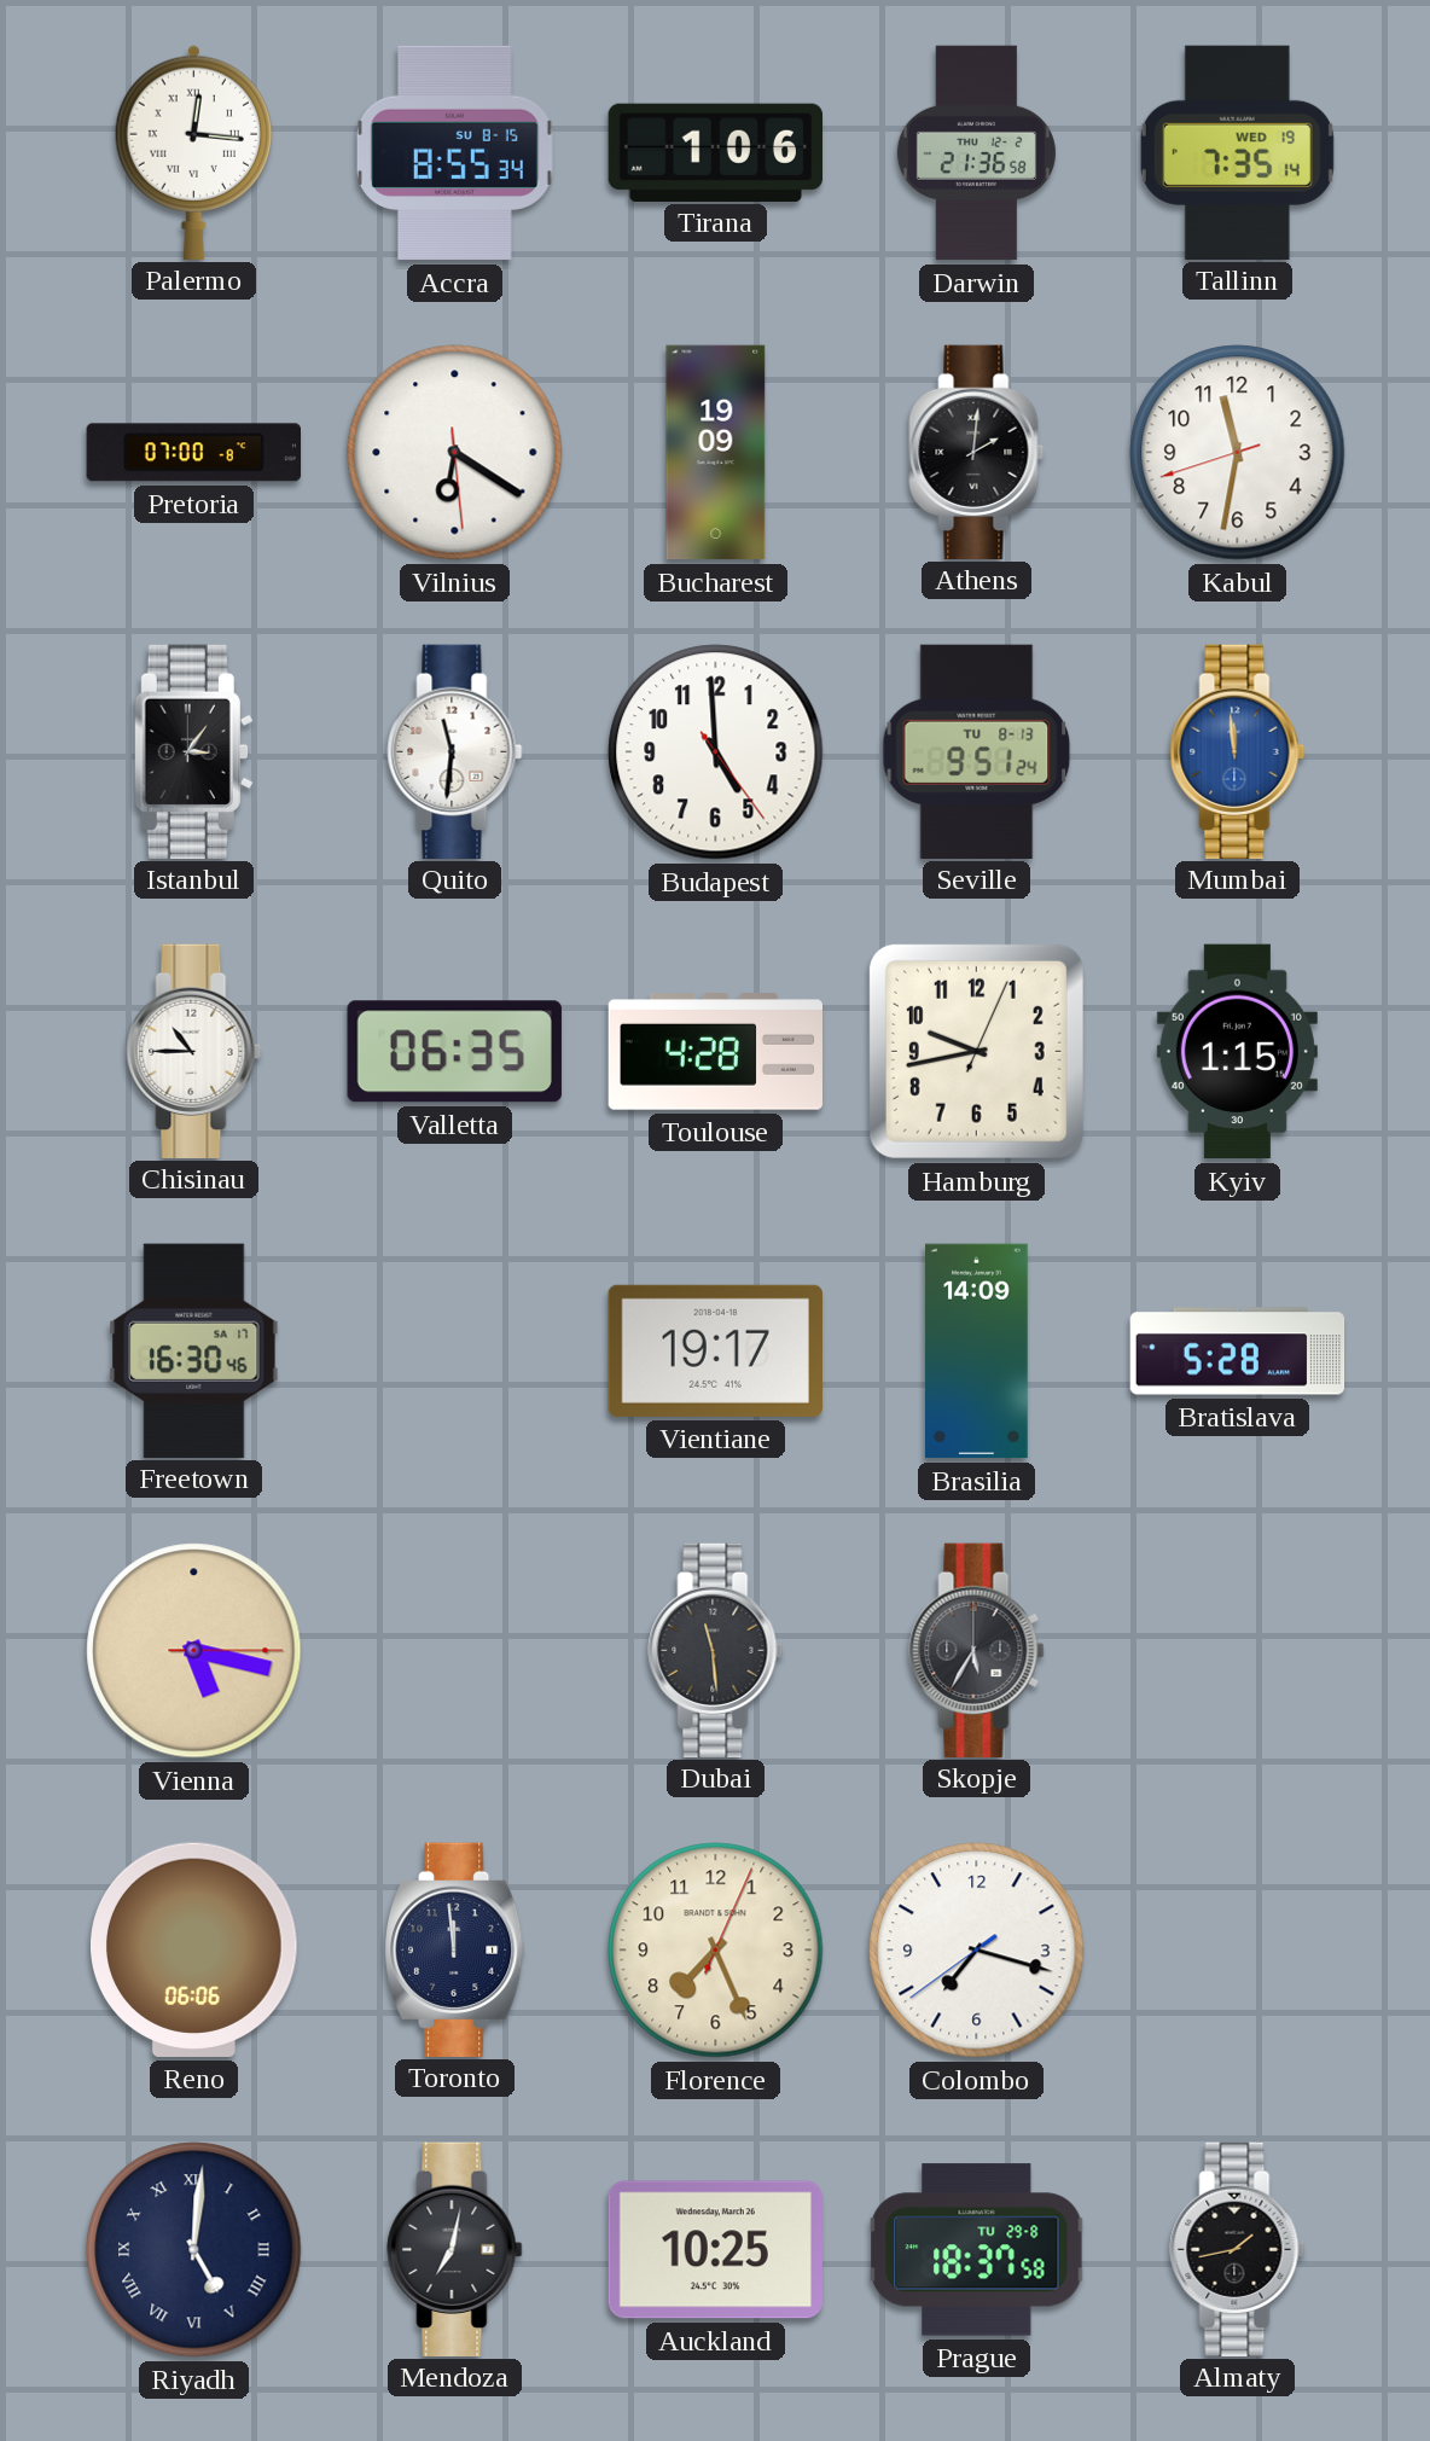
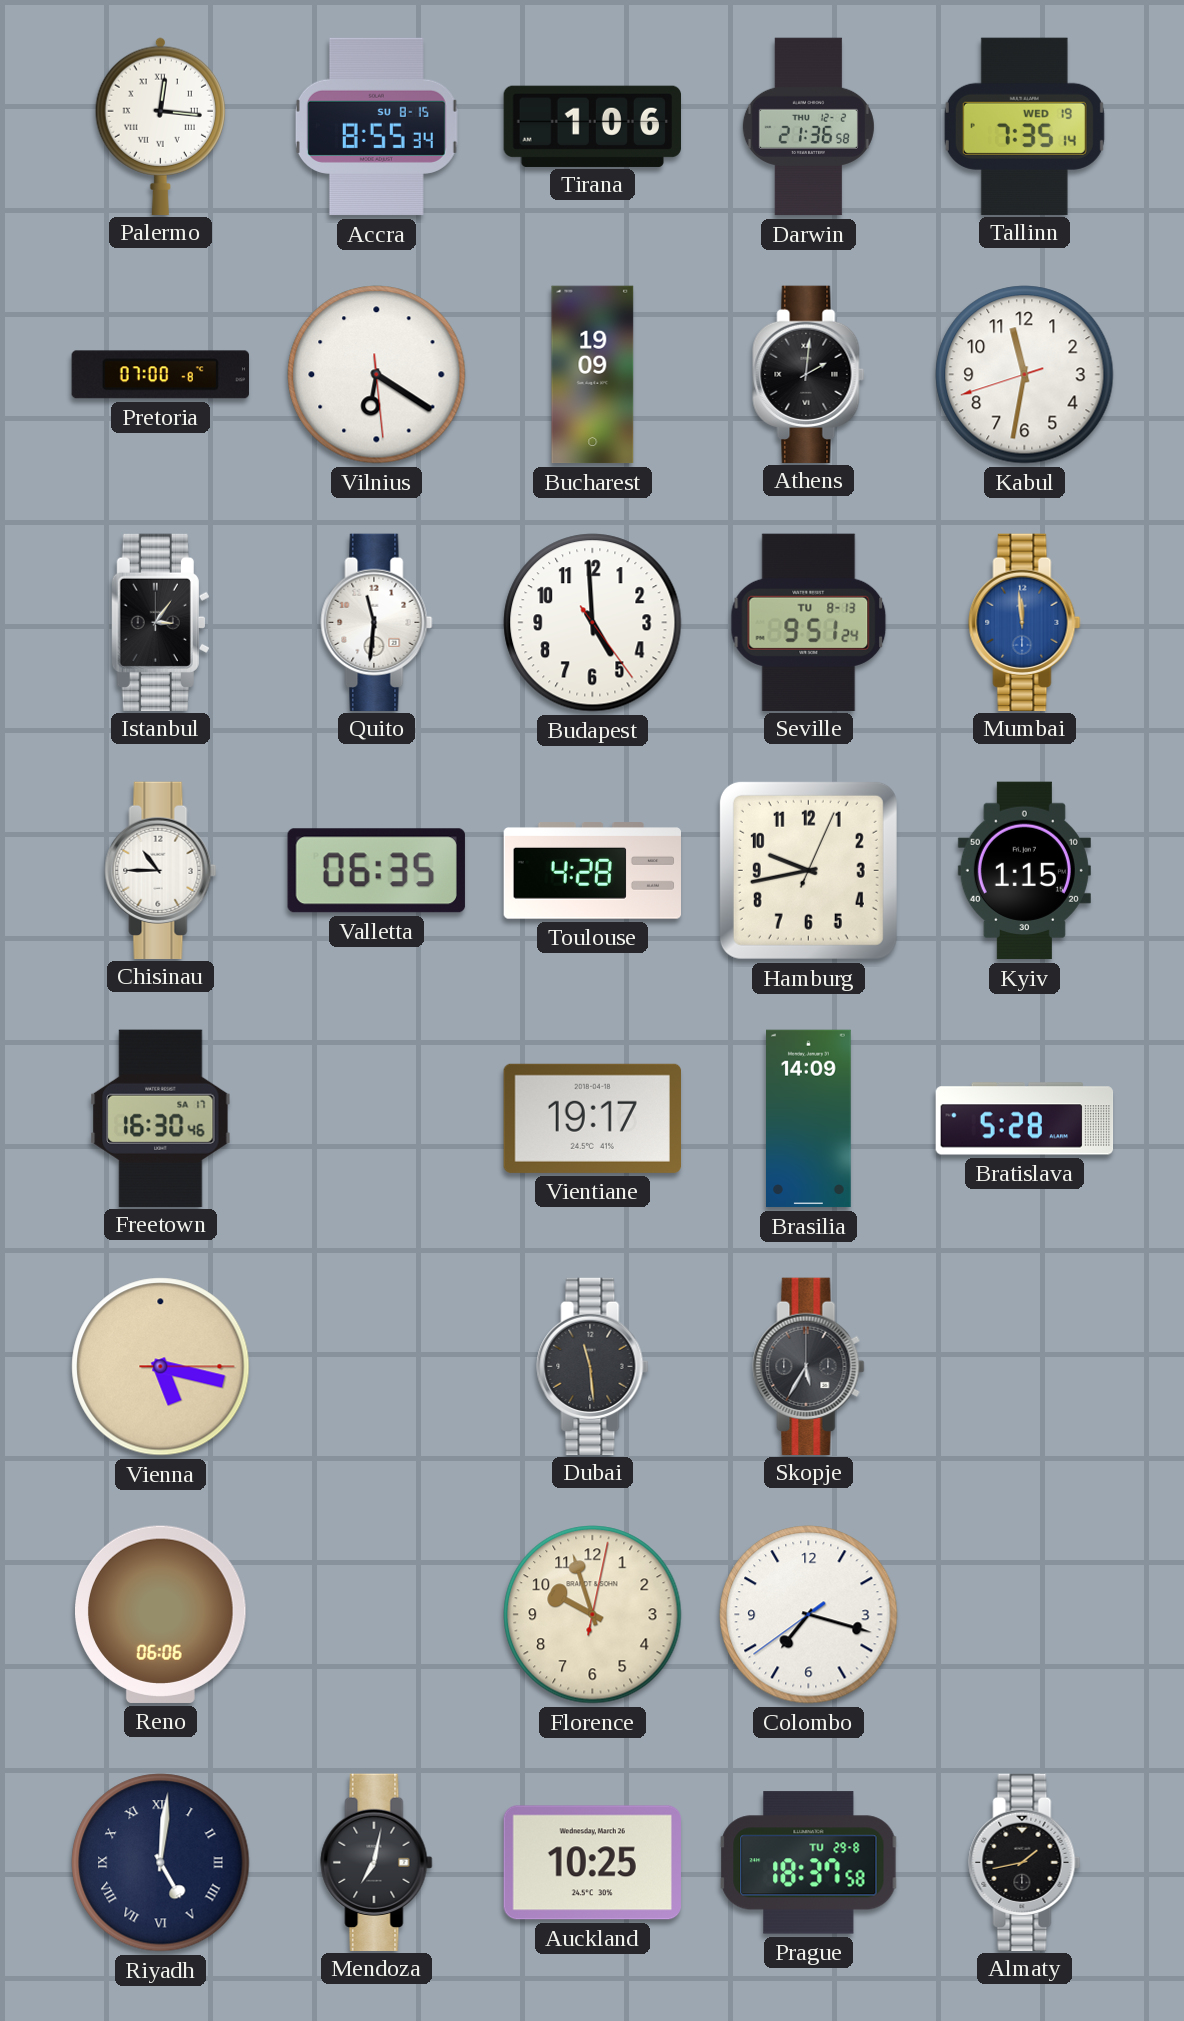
Toronto: 11:59 -> none (455, 1949)
Florence: 7:26 -> 9:57 (593, 1615)
